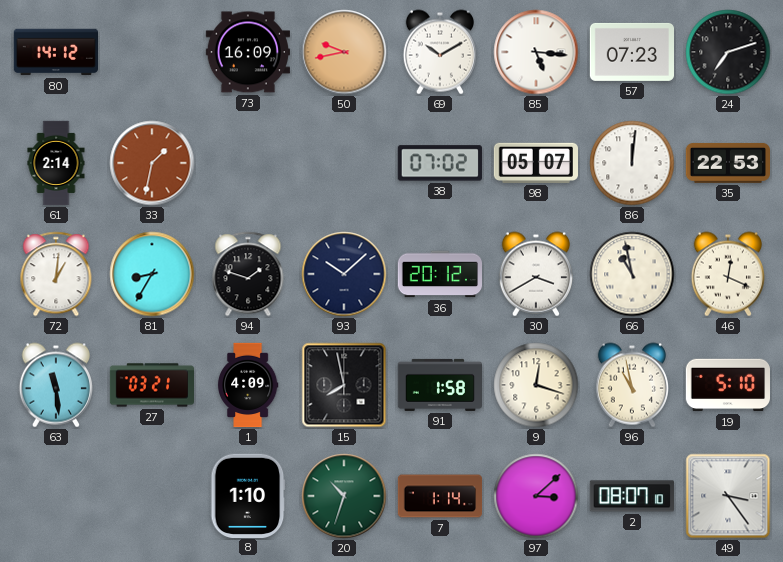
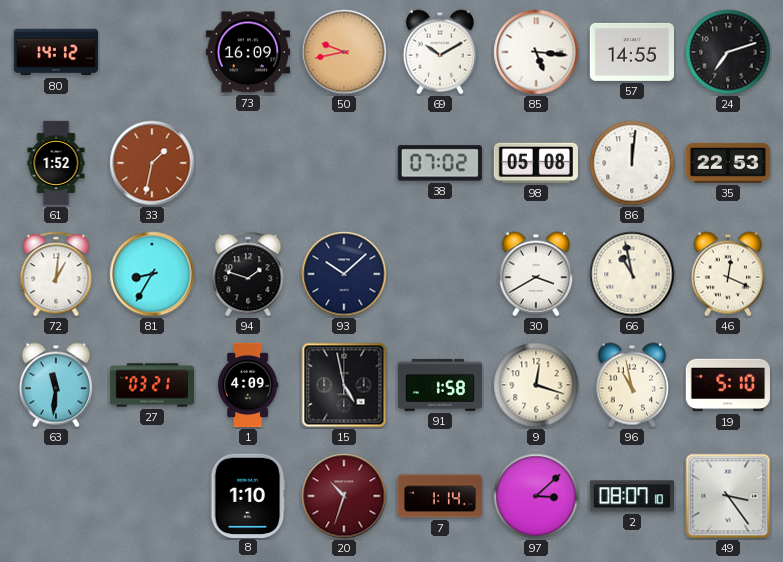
57: 07:23 -> 14:55 (631, 52)
61: 2:14 -> 1:52 (56, 163)
98: 05:07 -> 05:08 (535, 163)
36: 20:12 -> none (439, 274)
63: 11:29 -> 11:31 (56, 385)
15: 7:58 -> 4:58 (344, 385)
20 dial: green -> burgundy (344, 496)
